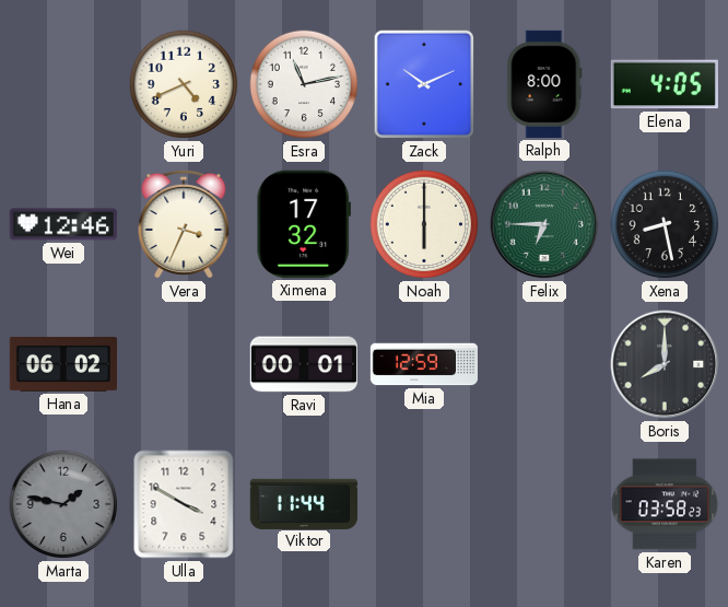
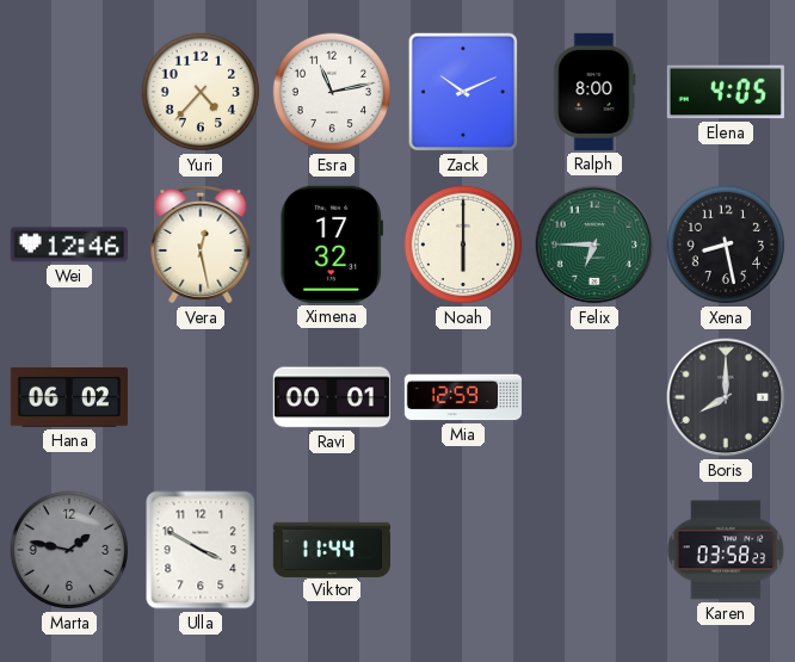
Yuri: 4:41 -> 4:37 (201, 92)
Vera: 3:34 -> 12:28 (201, 245)
